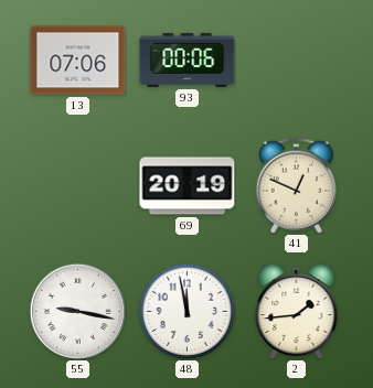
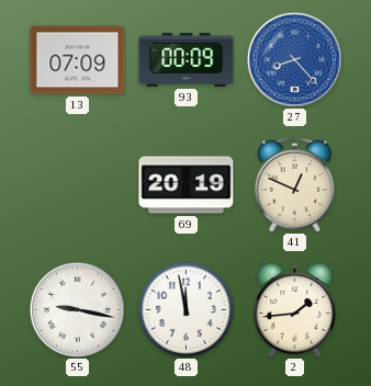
13: 07:06 -> 07:09 (78, 60)
93: 00:06 -> 00:09 (187, 59)
27: none -> 8:23 (294, 59)
